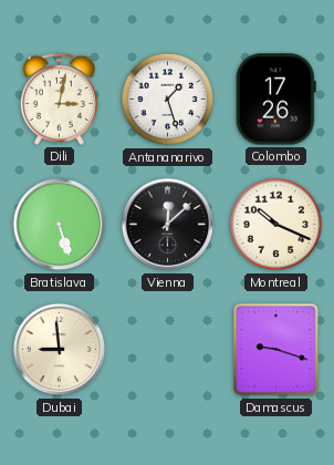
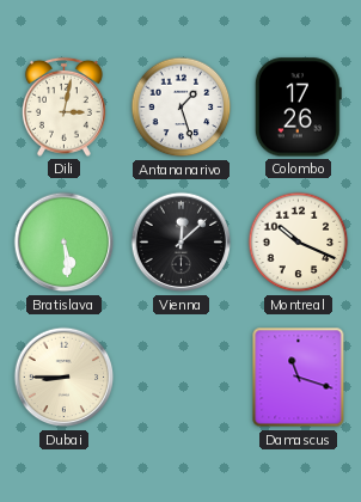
Bratislava: 5:27 -> 5:29 (65, 243)
Dubai: 8:59 -> 8:45 (65, 378)
Damascus: 9:18 -> 11:18 (299, 378)
